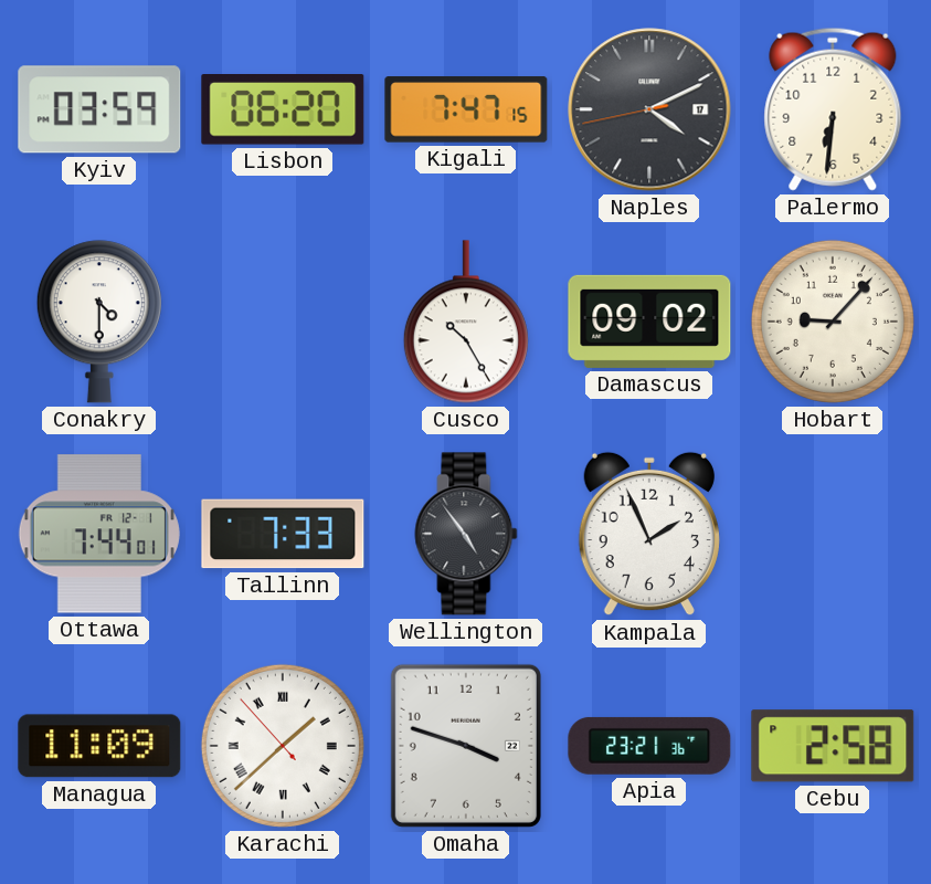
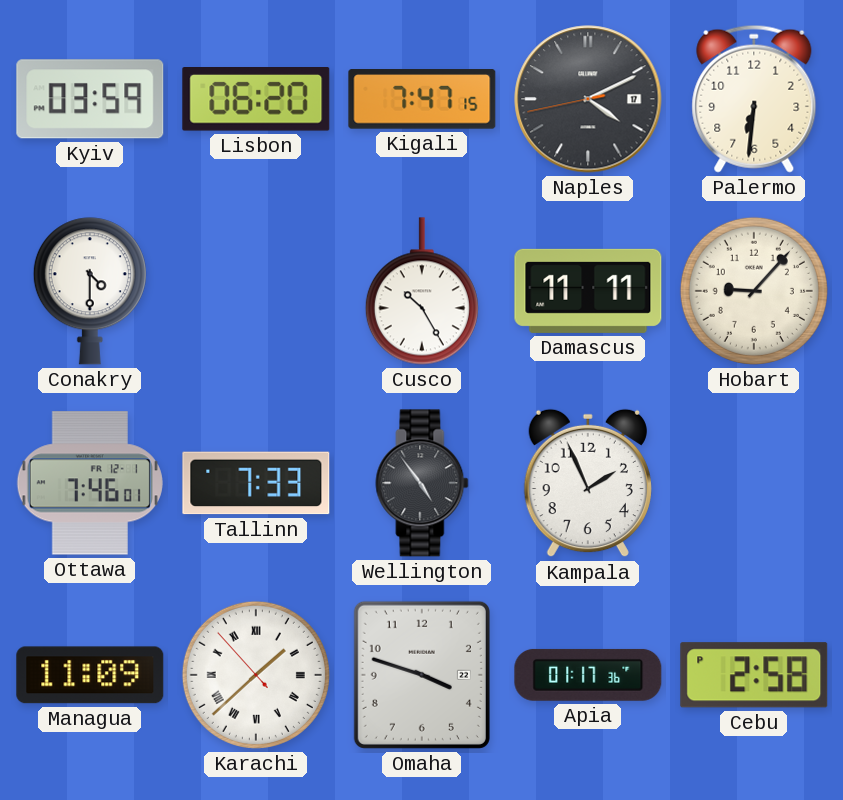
Damascus: 09:02 -> 11:11 (588, 291)
Ottawa: 7:44 -> 7:46 (90, 483)
Apia: 23:21 -> 01:17 (588, 675)
